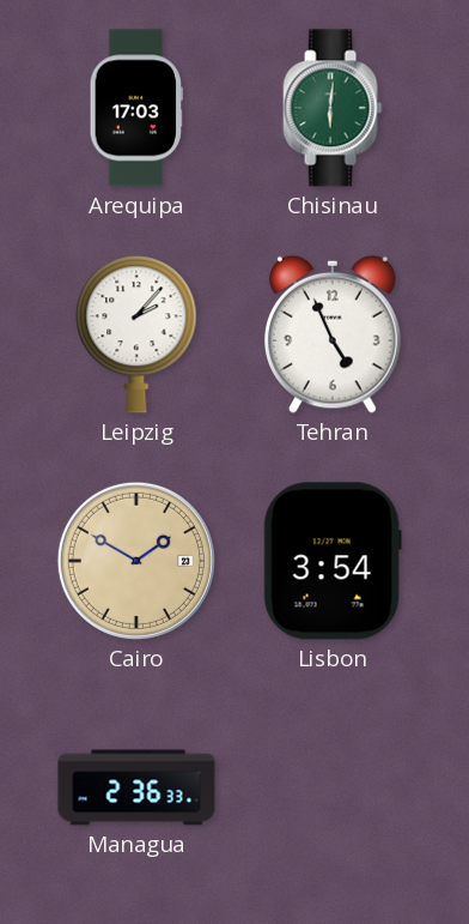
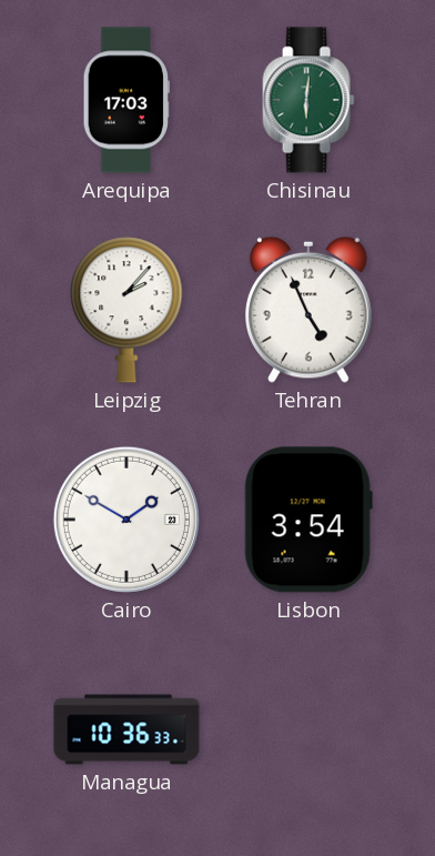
Cairo dial: champagne -> white (127, 520)
Managua: 2:36 -> 10:36 (127, 729)
